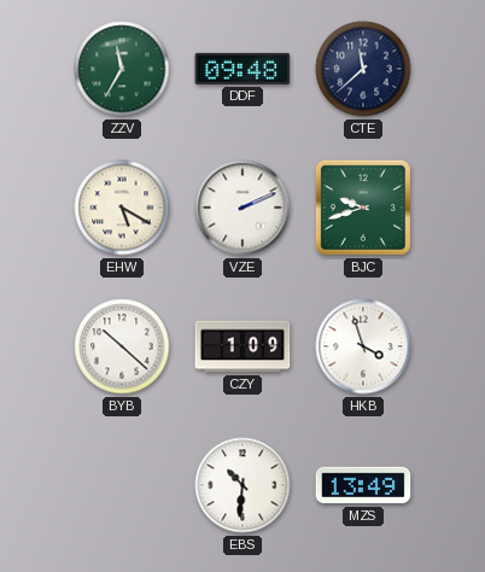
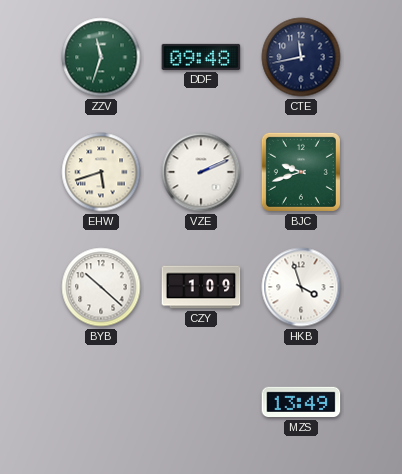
ZZV: 11:35 -> 11:33 (101, 57)
CTE: 11:38 -> 11:43 (301, 57)
EHW: 5:20 -> 5:42 (101, 172)
EBS: 10:31 -> none (242, 485)
